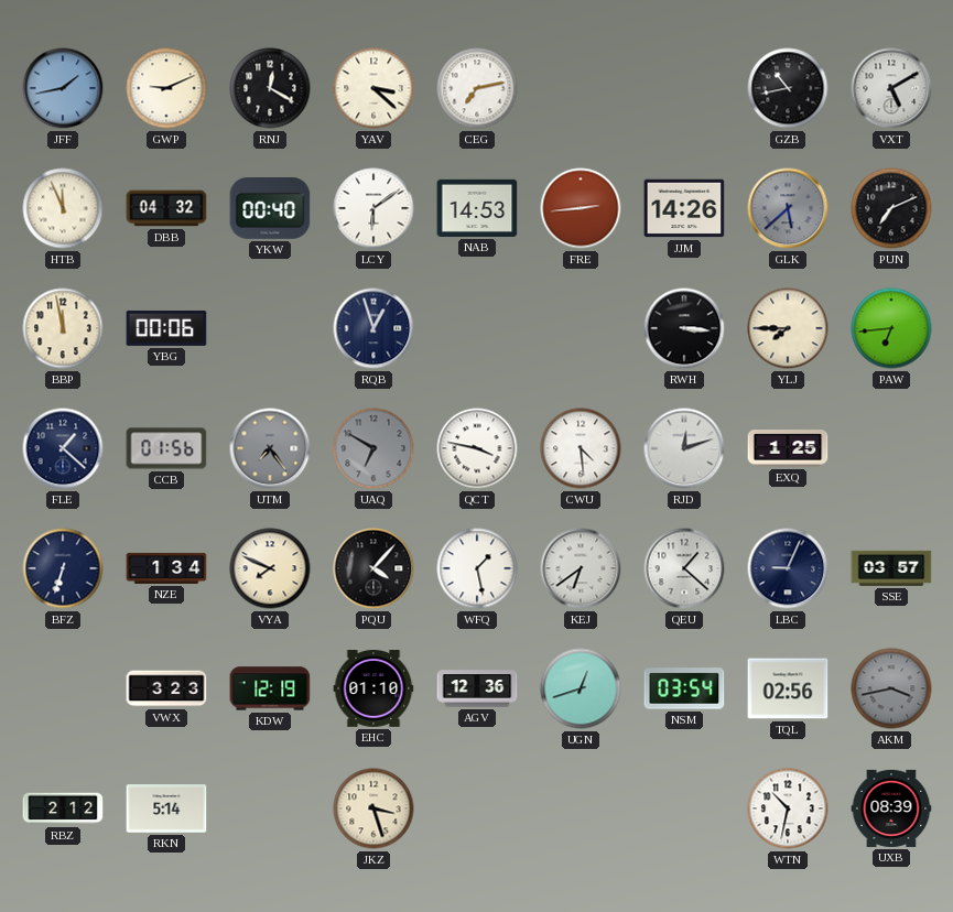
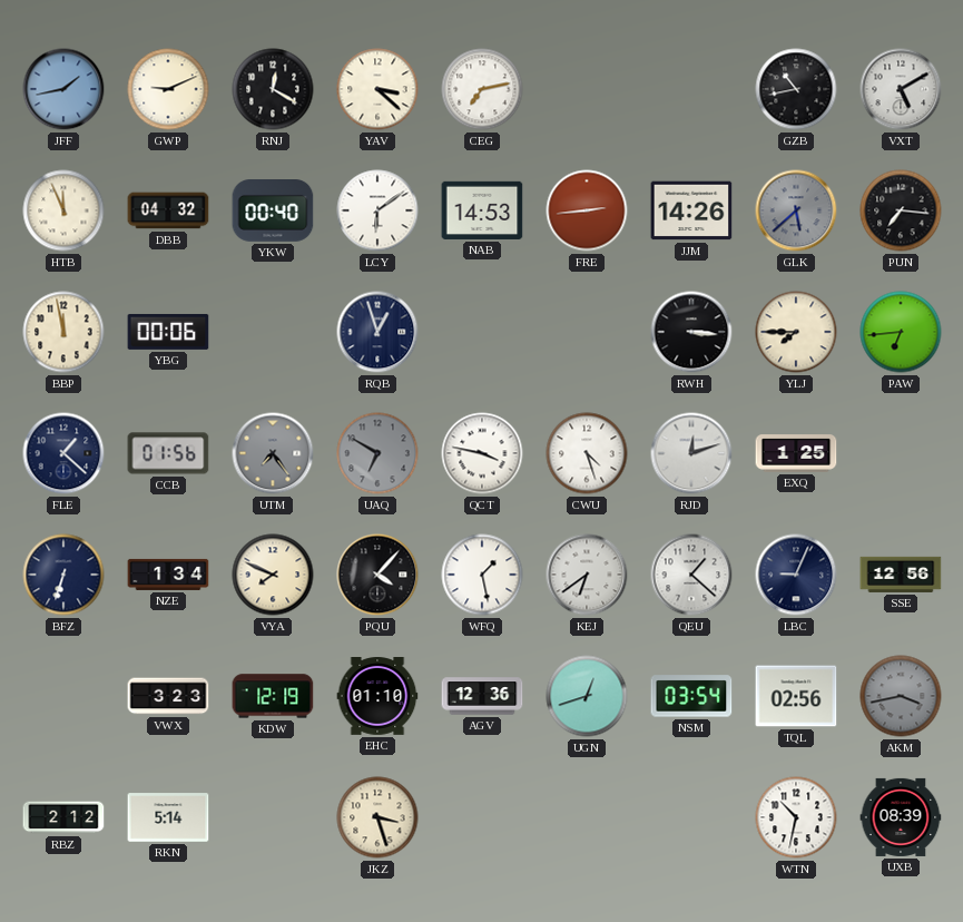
PUN: 7:11 -> 7:16 (901, 210)
CWU: 4:29 -> 4:27 (587, 453)
SSE: 03:57 -> 12:56 (901, 575)
